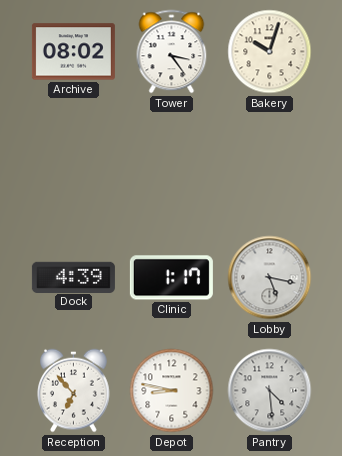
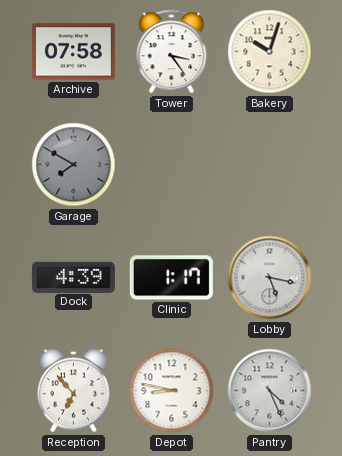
Archive: 08:02 -> 07:58 (73, 52)
Garage: none -> 7:50 (74, 165)
Pantry: 4:29 -> 4:26 (270, 391)
